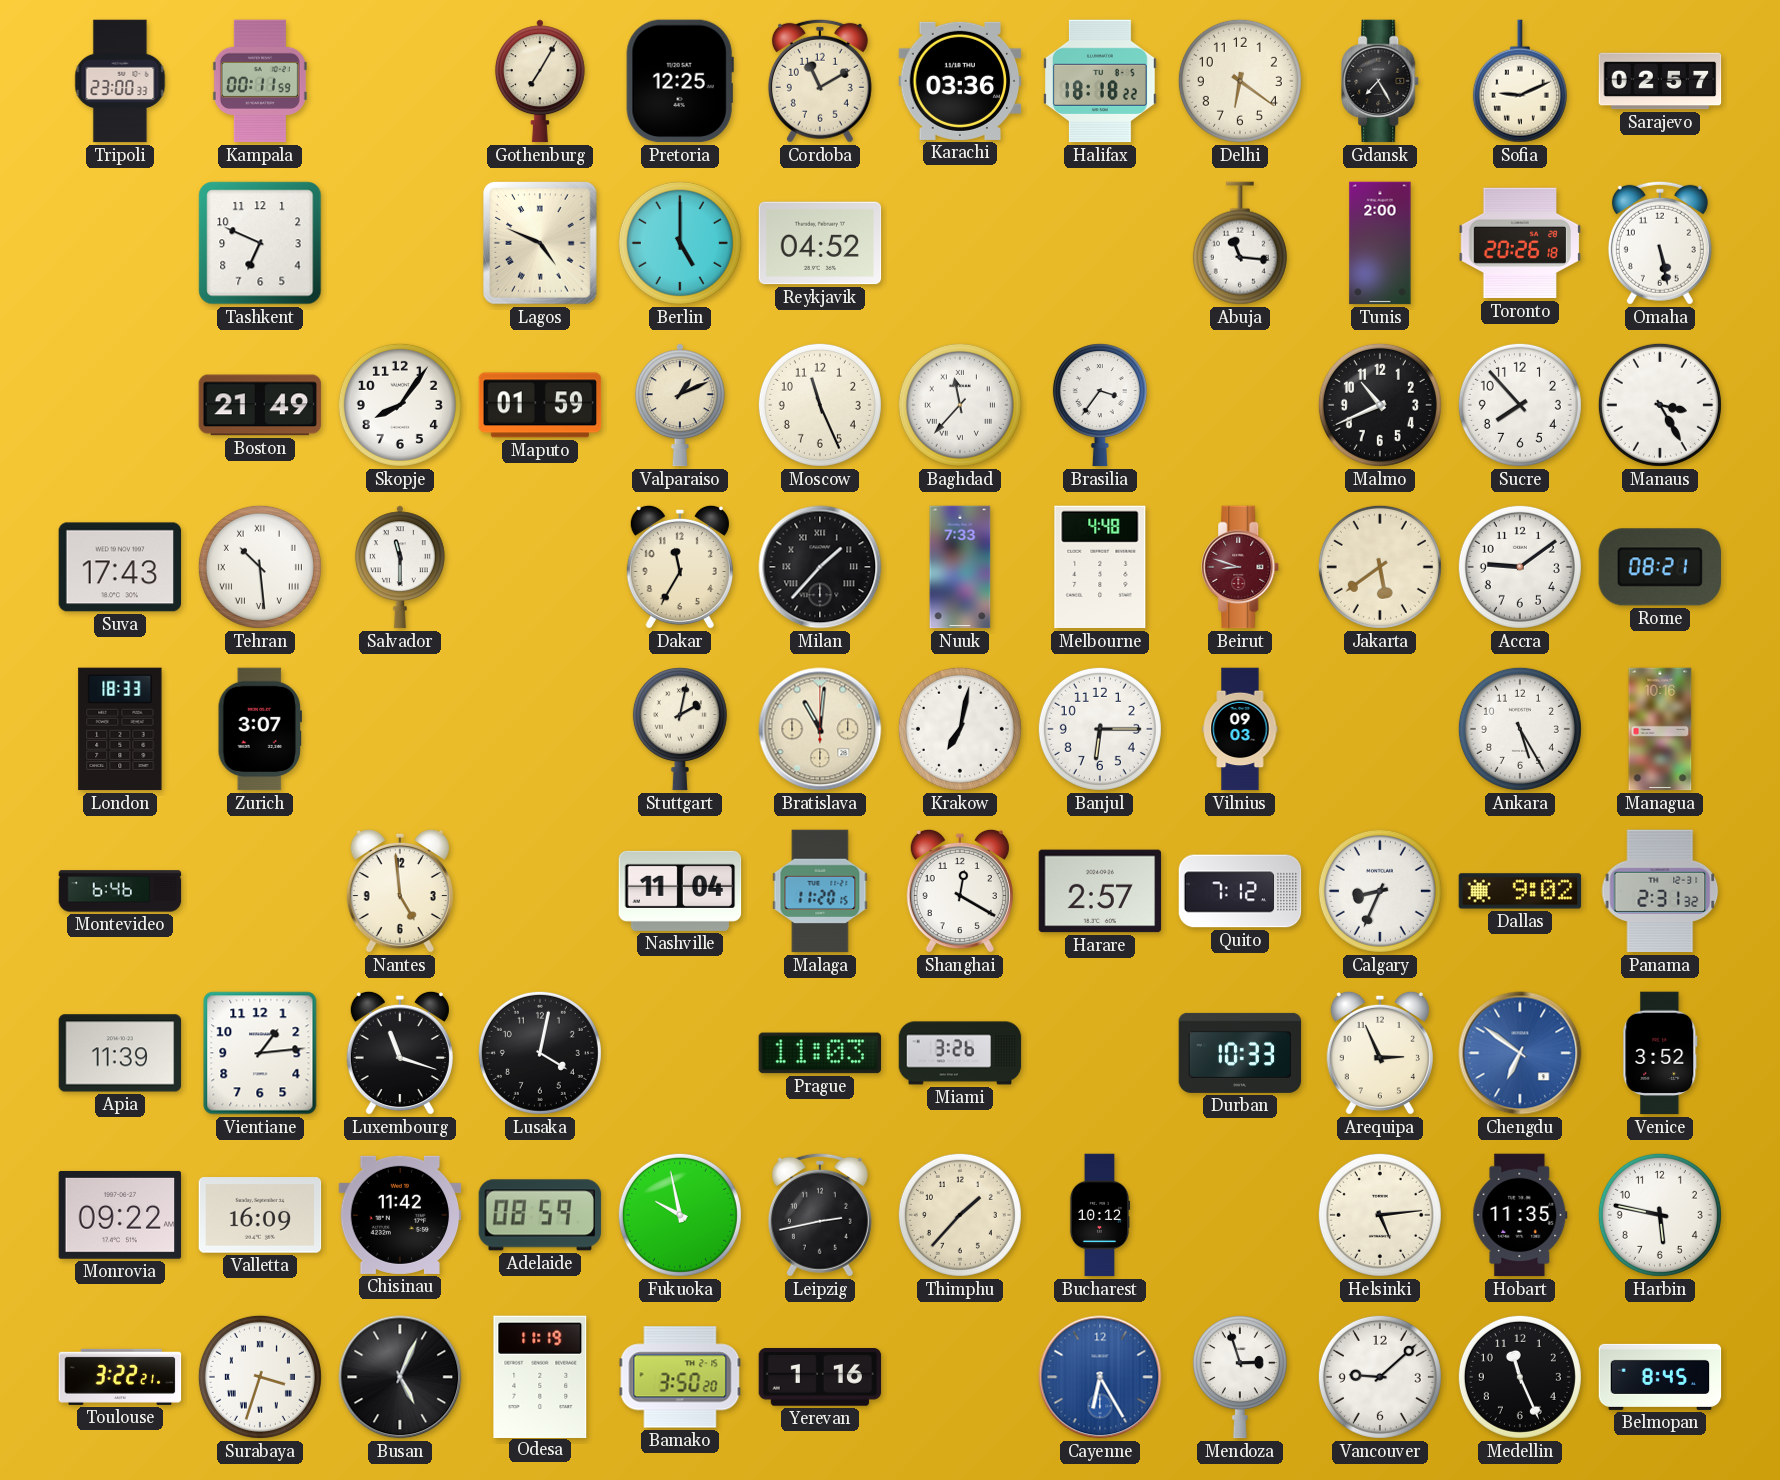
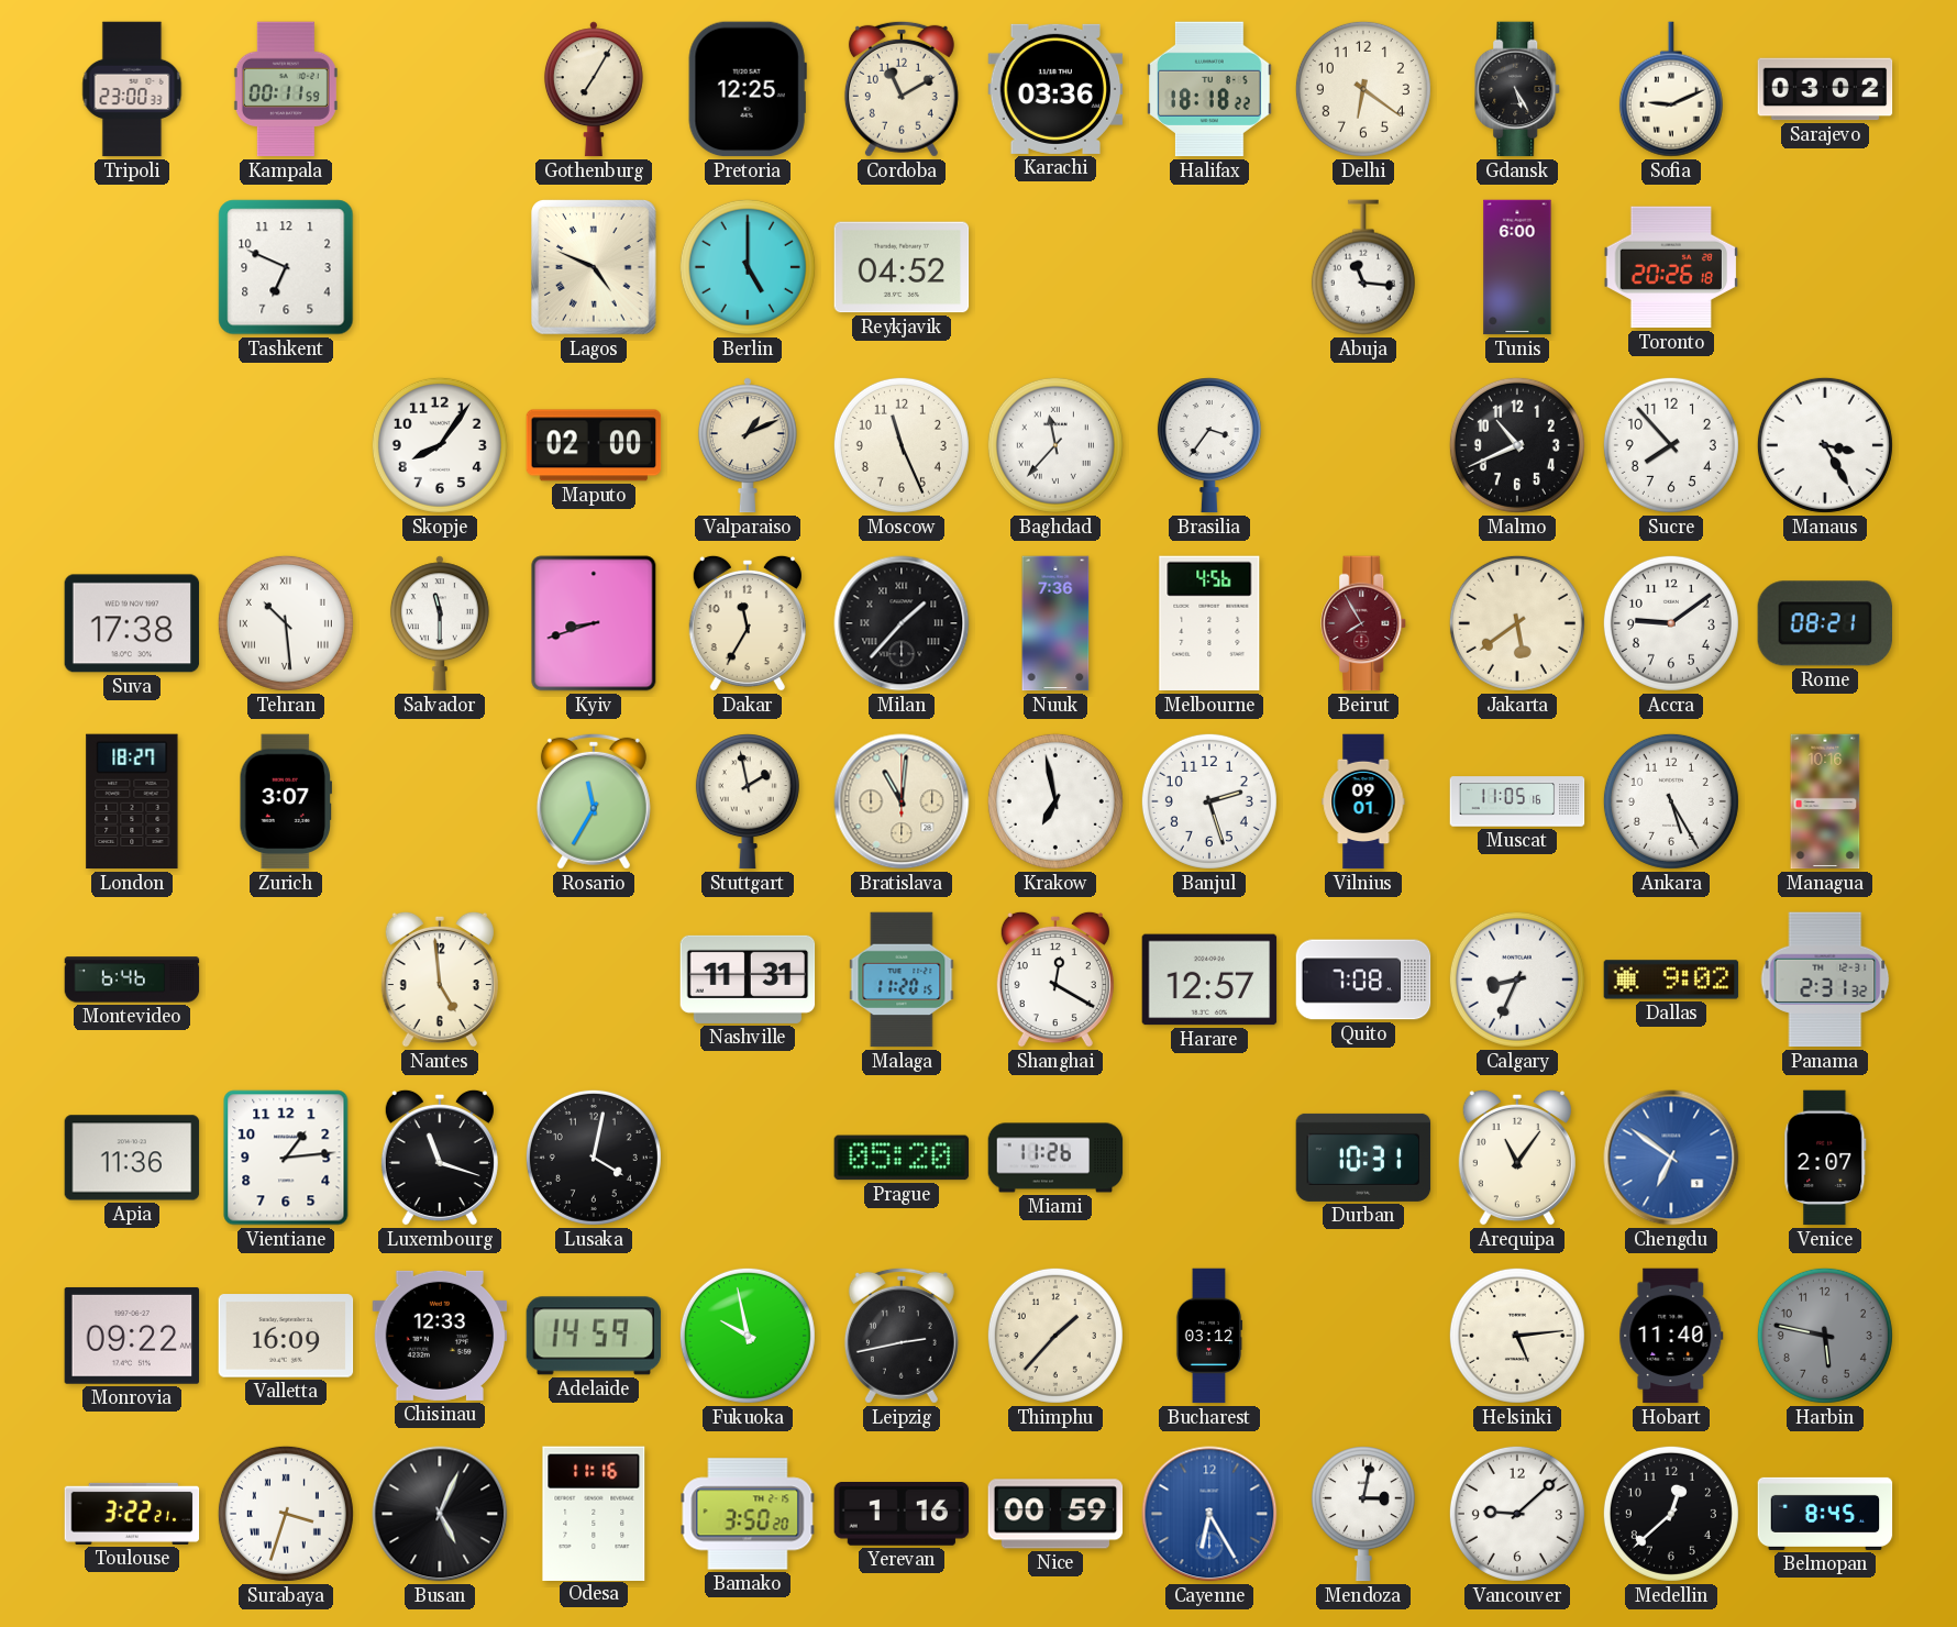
Gdansk: 7:25 -> 5:25 (1518, 89)
Sarajevo: 02:57 -> 03:02 (1825, 89)
Tunis: 2:00 -> 6:00 (1517, 267)
Omaha: 5:28 -> none (1660, 243)
Boston: 21:49 -> none (260, 405)
Maputo: 01:59 -> 02:00 (594, 445)
Suva: 17:43 -> 17:38 (132, 623)
Kyiv: none -> 8:42 (594, 623)
Nuuk: 7:33 -> 7:36 (1055, 623)
Melbourne: 4:48 -> 4:56 (1209, 623)
Beirut: 8:48 -> 7:55 (1364, 623)
London: 18:33 -> 18:27 (132, 801)
Rosario: none -> 11:35 (594, 801)
Stuttgart: 2:02 -> 1:58 (748, 801)
Krakow: 7:02 -> 6:58 (1055, 801)
Banjul: 6:15 -> 2:27 (1209, 801)
Vilnius: 09:03 -> 09:01 (1363, 801)
Muscat: none -> 11:05 (1517, 801)
Nashville: 11:04 -> 11:31 (748, 979)
Harare: 2:57 -> 12:57 (1209, 979)
Quito: 7:12 -> 7:08 (1363, 979)
Apia: 11:39 -> 11:36 (132, 1158)
Prague: 11:03 -> 05:20 (902, 1158)
Miami: 3:26 -> 11:26 (1055, 1158)
Durban: 10:33 -> 10:31 (1363, 1158)
Arequipa: 2:56 -> 11:06 (1517, 1158)
Venice: 3:52 -> 2:07 (1825, 1158)
Chisinau: 11:42 -> 12:33 (440, 1336)
Adelaide: 08:59 -> 14:59 (594, 1336)
Bucharest: 10:12 -> 03:12 (1209, 1336)
Hobart: 11:35 -> 11:40 (1671, 1336)
Harbin dial: white -> grey (1825, 1336)
Odesa: 11:19 -> 11:16 (594, 1513)
Nice: none -> 00:59 (1055, 1514)
Mendoza: 2:57 -> 3:02 (1363, 1514)
Medellin: 11:26 -> 12:38 (1671, 1514)
